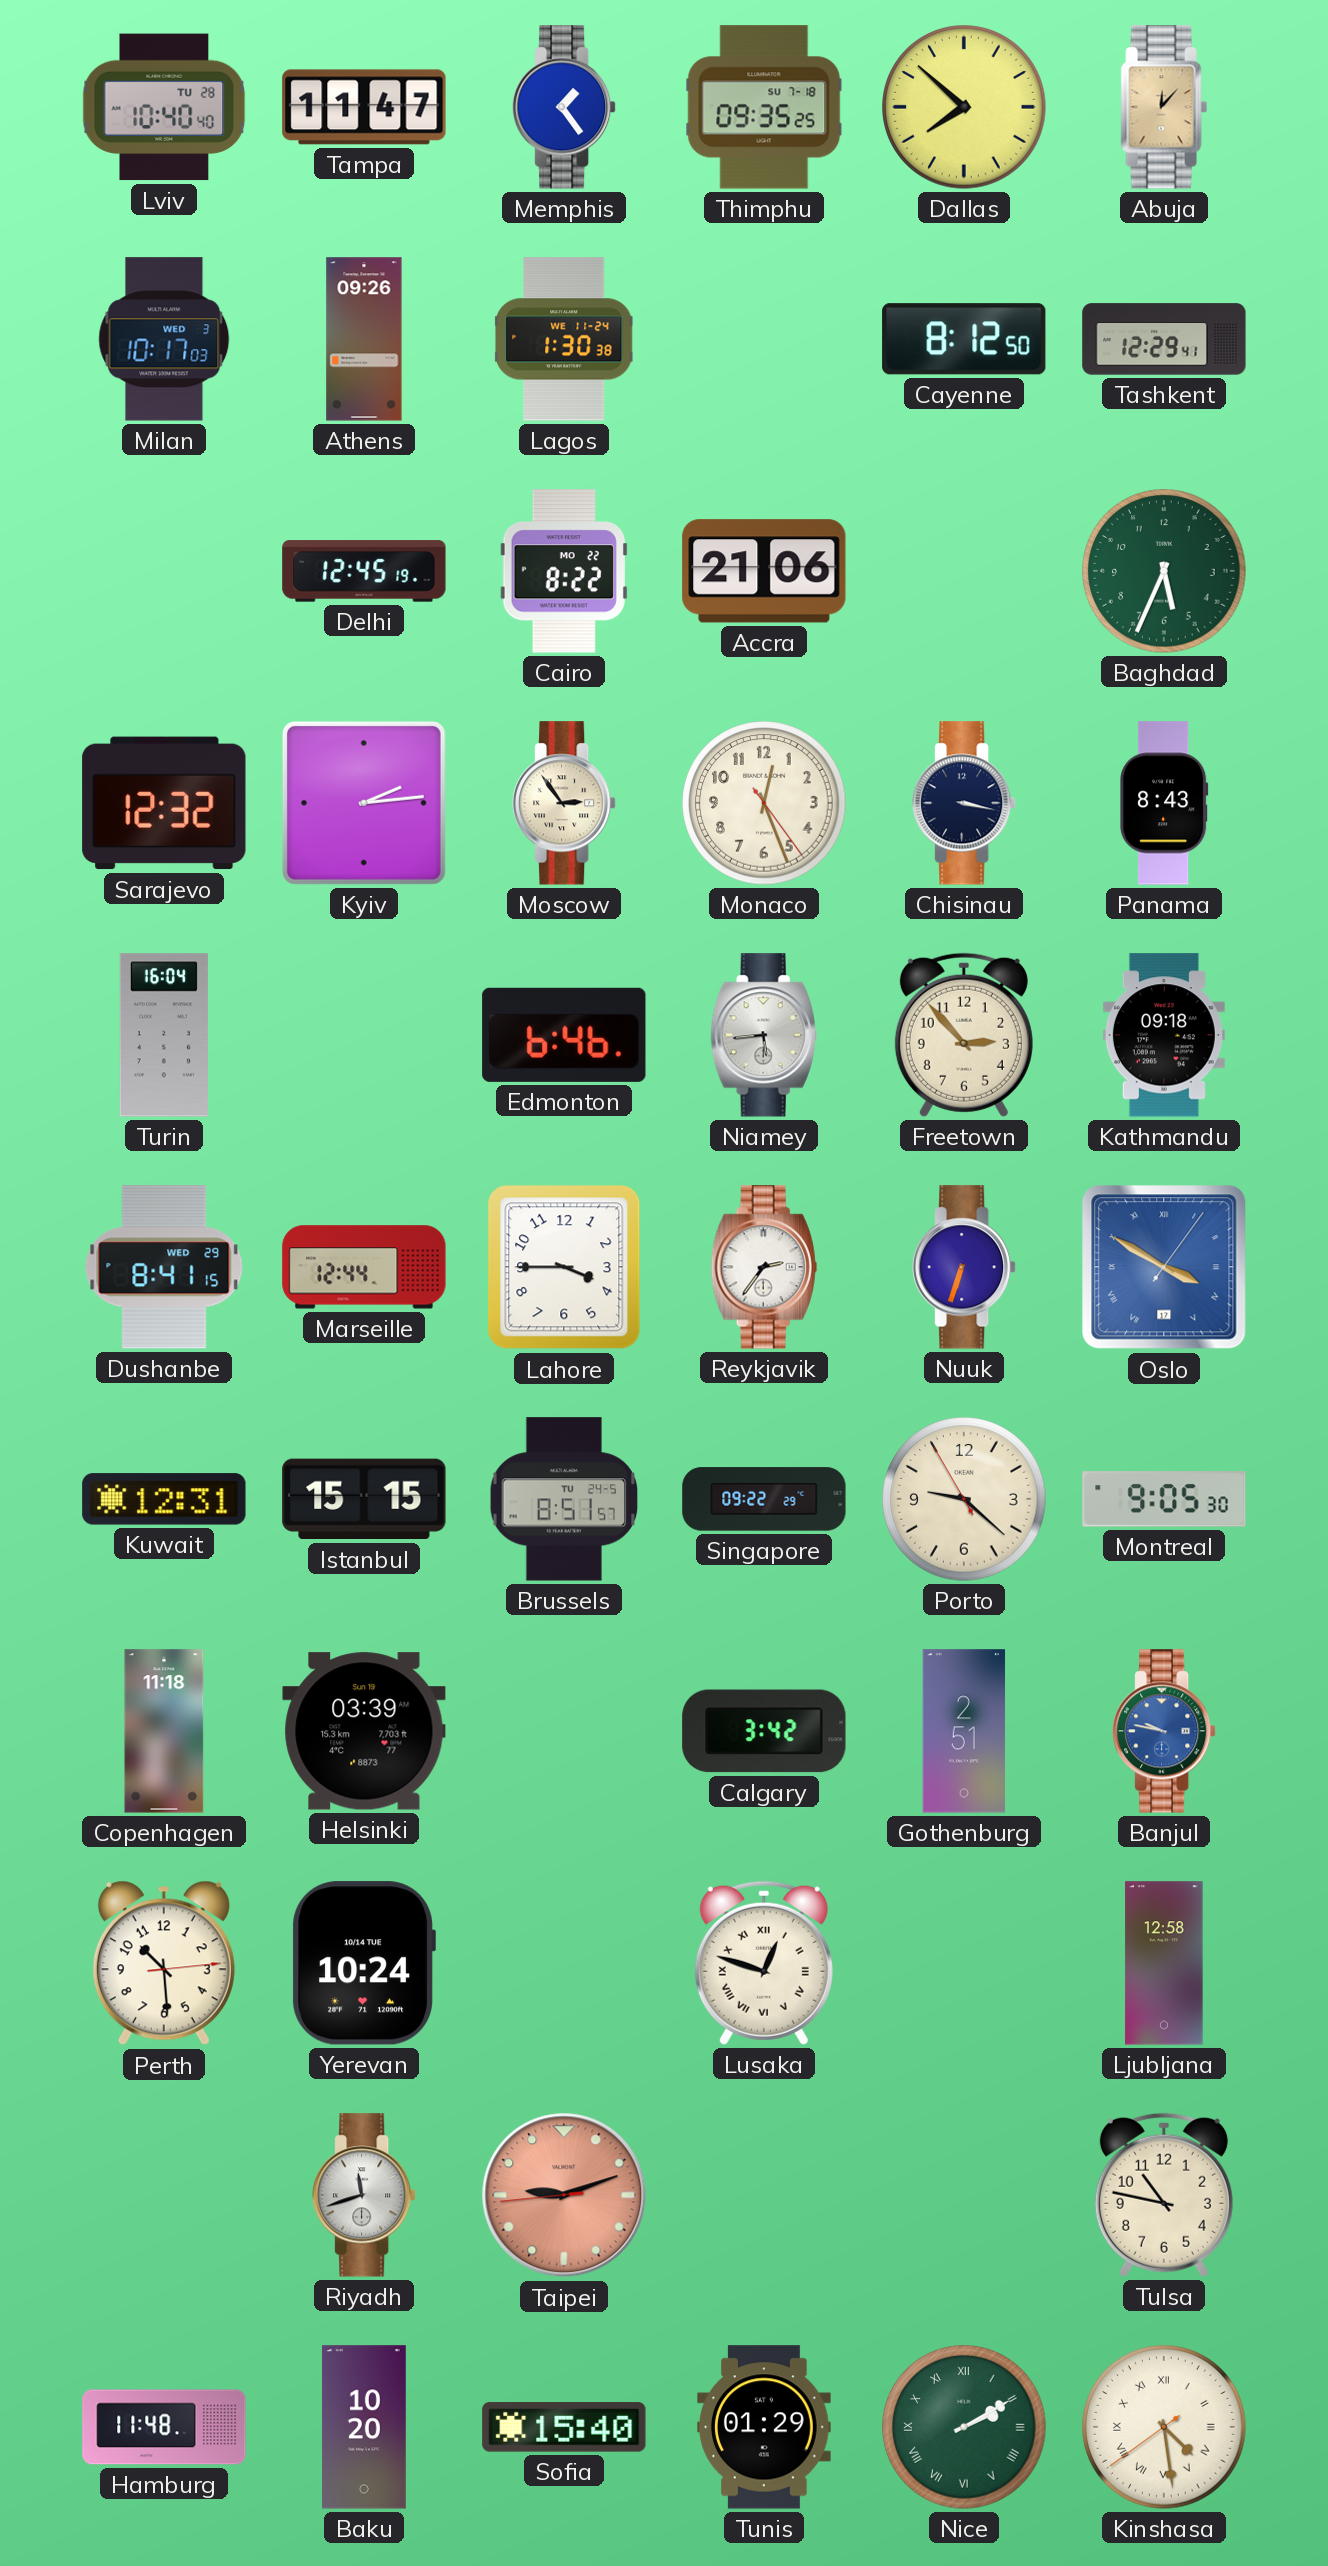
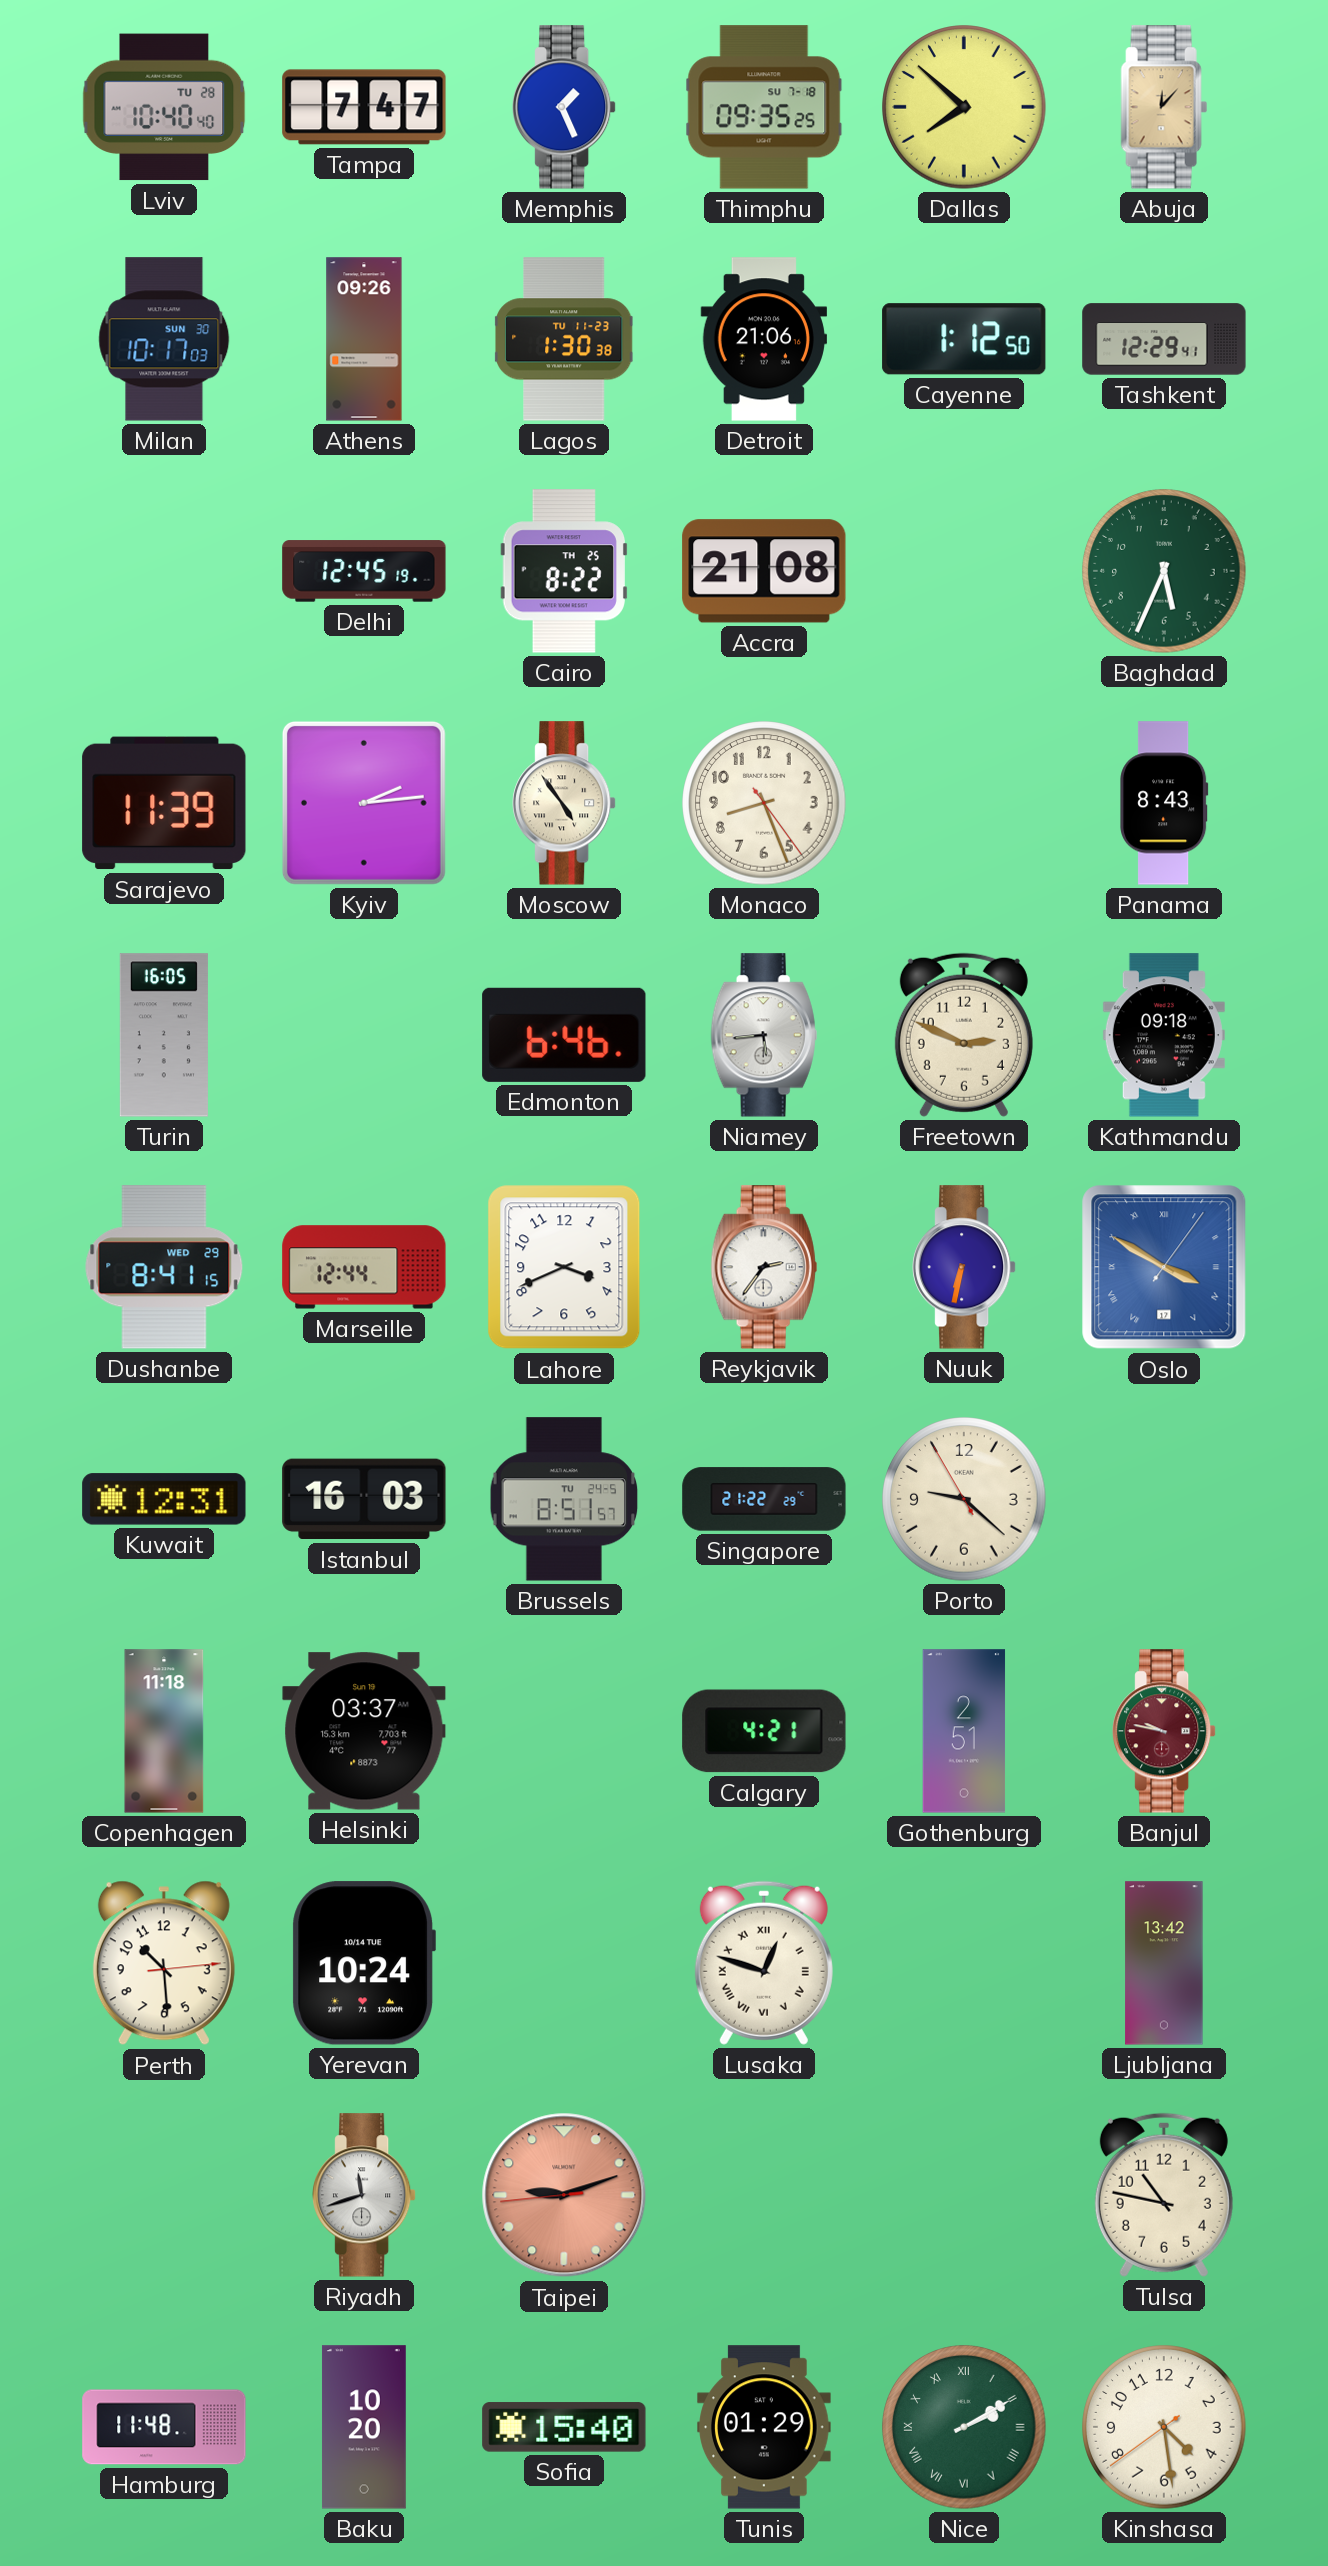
Tampa: 11:47 -> 7:47 (364, 107)
Memphis: 1:24 -> 1:26 (565, 107)
Milan date: WED 3 -> SUN 30 (164, 339)
Lagos date: WE 11-24 -> TU 11-23 (564, 339)
Detroit: none -> 21:06 (763, 339)
Cayenne: 8:12 -> 1:12 (964, 339)
Cairo date: MO 22 -> TH 25 (564, 571)
Accra: 21:06 -> 21:08 (764, 571)
Sarajevo: 12:32 -> 11:39 (164, 803)
Moscow: 2:54 -> 4:54 (565, 803)
Monaco: 12:26 -> 8:26 (764, 803)
Chisinau: 3:17 -> none (965, 803)
Turin: 16:04 -> 16:05 (164, 1035)
Freetown: 2:53 -> 2:49 (964, 1035)
Lahore: 3:45 -> 3:41 (564, 1267)
Nuuk: 6:33 -> 6:32 (965, 1267)
Istanbul: 15:15 -> 16:03 (364, 1499)
Singapore: 09:22 -> 21:22 (764, 1499)
Montreal: 9:05 -> none (1164, 1499)
Helsinki: 03:39 -> 03:37 (364, 1731)
Calgary: 3:42 -> 4:21 (764, 1731)
Banjul dial: blue -> burgundy (1165, 1731)
Ljubljana: 12:58 -> 13:42 (1164, 1963)
Kinshasa numerals: Roman -> Arabic (1164, 2427)
